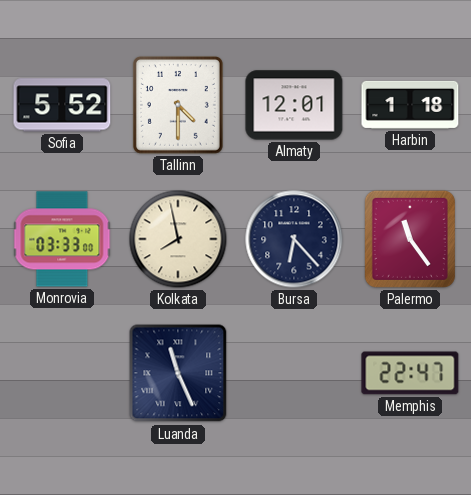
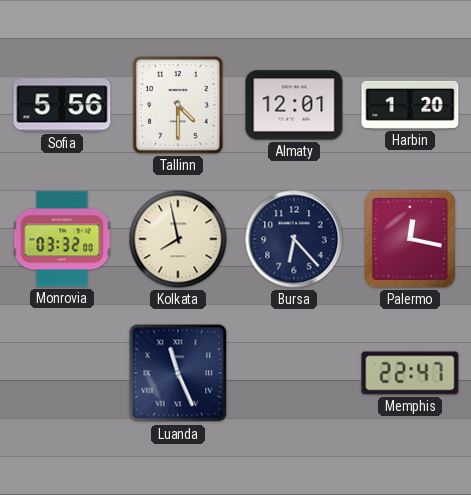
Sofia: 5:52 -> 5:56 (62, 105)
Harbin: 1:18 -> 1:20 (410, 105)
Monrovia: 03:33 -> 03:32 (62, 239)
Palermo: 11:24 -> 12:17 (410, 239)
